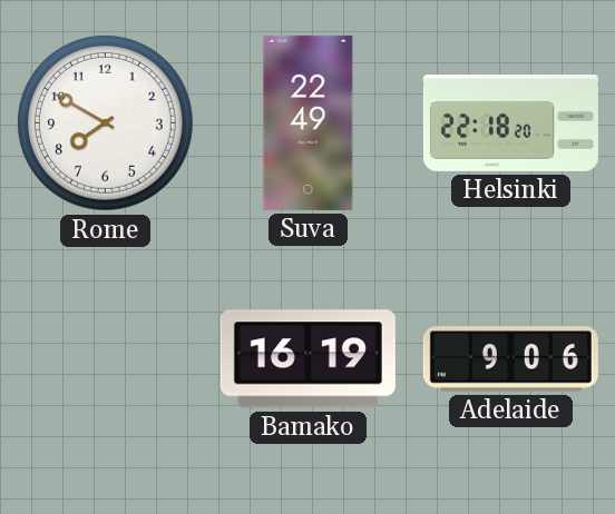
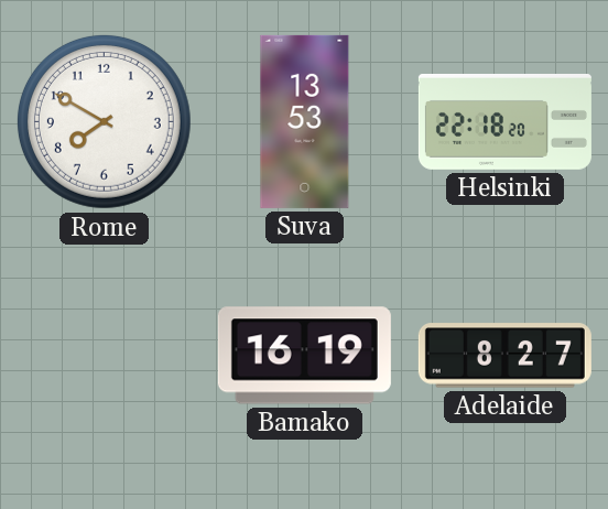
Suva: 22:49 -> 13:53 (305, 121)
Adelaide: 9:06 -> 8:27 (504, 356)
